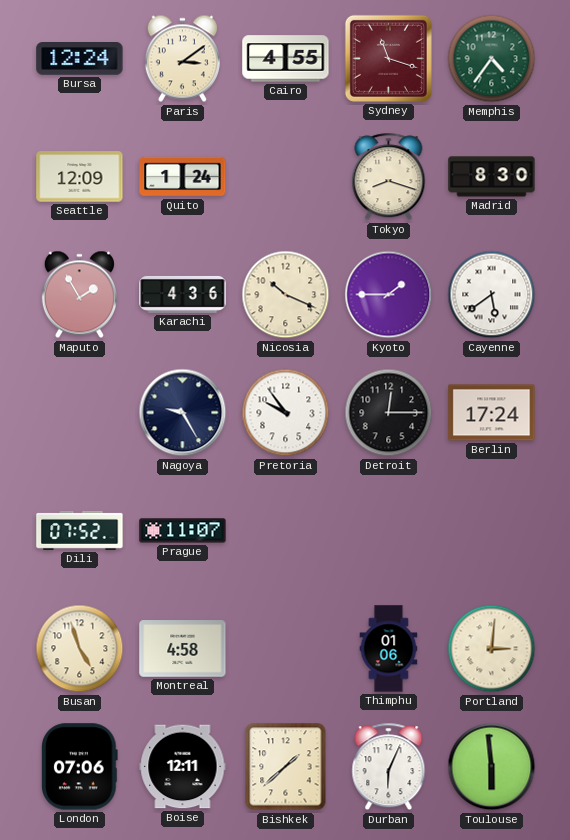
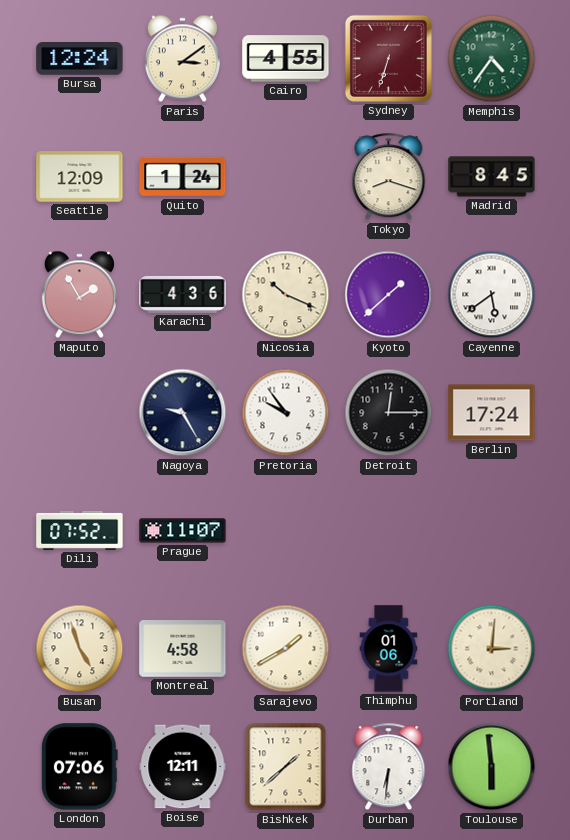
Sydney: 11:18 -> 6:33 (388, 58)
Madrid: 8:30 -> 8:45 (492, 177)
Kyoto: 1:45 -> 1:38 (389, 295)
Sarajevo: none -> 1:40 (286, 649)
Durban: 6:04 -> 6:31 (389, 767)
